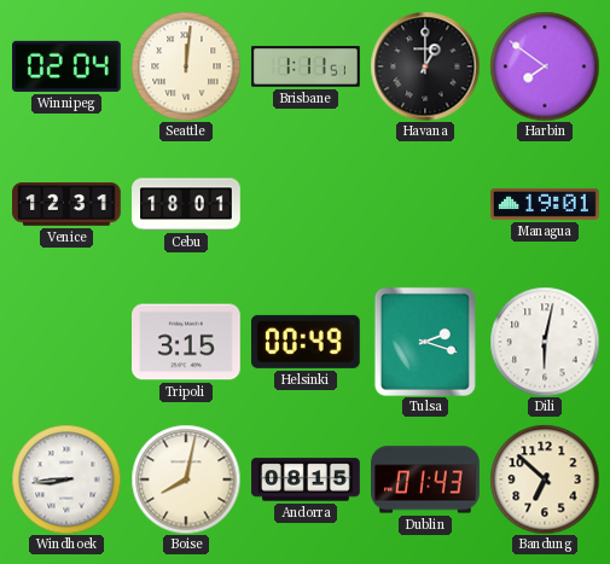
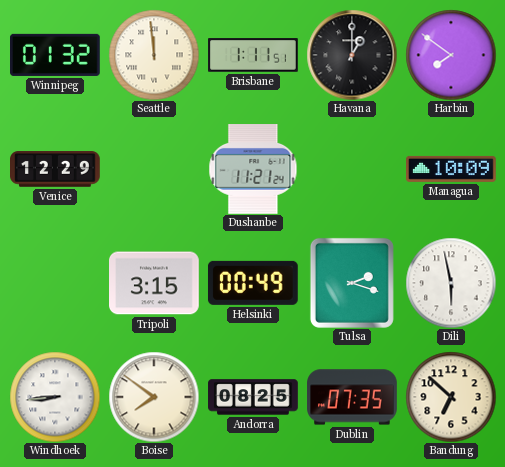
Winnipeg: 02:04 -> 01:32 (56, 55)
Seattle: 12:01 -> 11:59 (154, 55)
Venice: 12:31 -> 12:29 (55, 169)
Cebu: 18:01 -> none (186, 204)
Dushanbe: none -> 11:21 (253, 170)
Managua: 19:01 -> 10:09 (452, 169)
Dili: 6:02 -> 5:58 (451, 283)
Boise: 8:02 -> 7:51 (154, 397)
Andorra: 08:15 -> 08:25 (253, 397)
Dublin: 01:43 -> 07:35 (352, 397)
